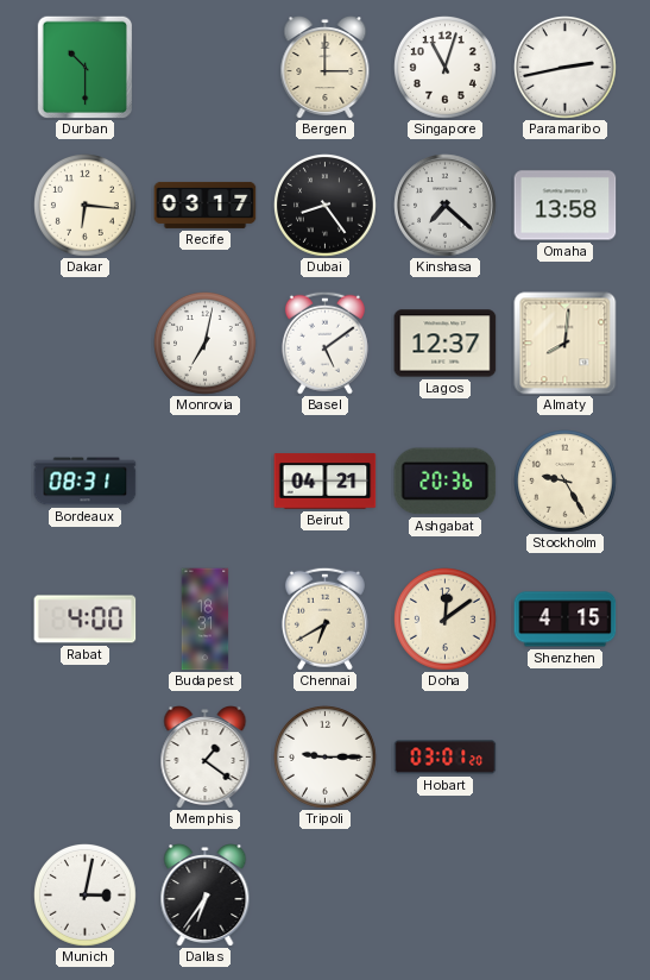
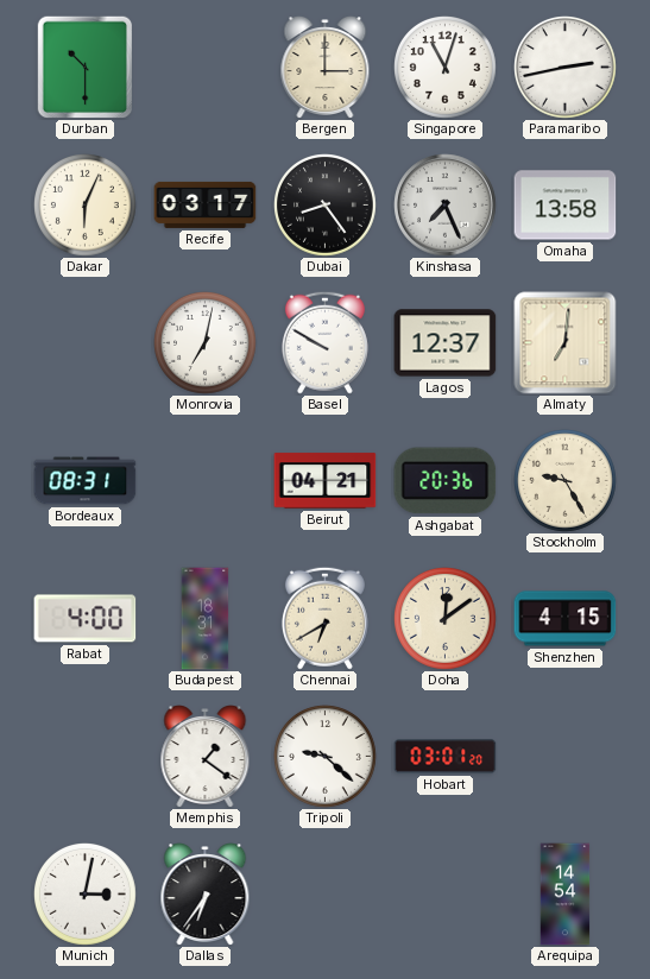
Dakar: 6:16 -> 6:04 (86, 206)
Kinshasa: 7:22 -> 7:26 (446, 206)
Basel: 5:09 -> 9:50 (324, 342)
Almaty: 8:01 -> 7:01 (566, 343)
Tripoli: 9:15 -> 9:22 (326, 757)
Arequipa: none -> 14:54 (566, 895)
